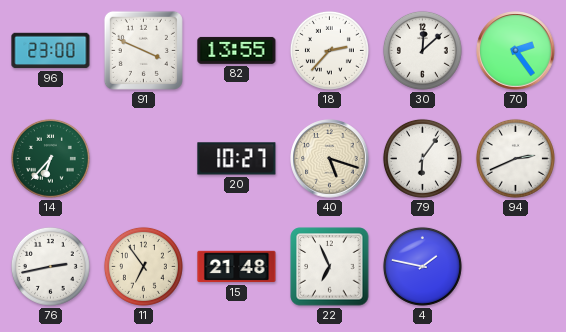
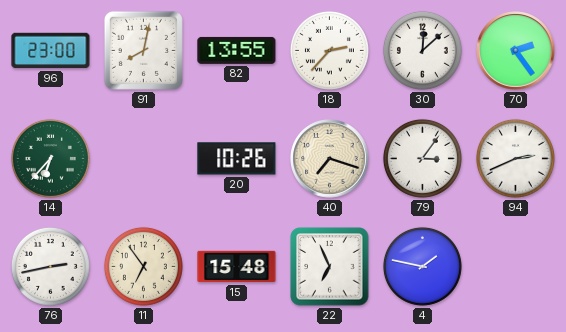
91: 3:49 -> 8:02 (143, 50)
20: 10:27 -> 10:26 (237, 159)
40: 5:18 -> 7:18 (330, 159)
79: 6:06 -> 3:06 (422, 158)
15: 21:48 -> 15:48 (237, 267)
